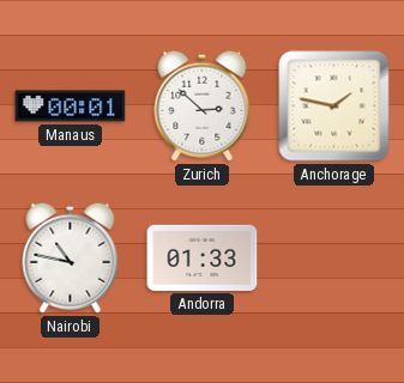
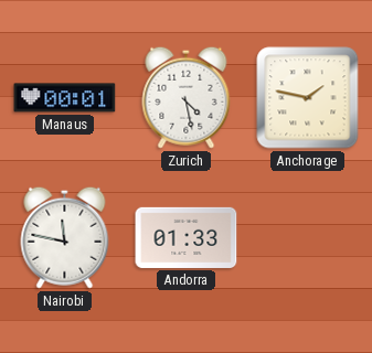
Zurich: 2:52 -> 4:28 (187, 97)
Nairobi: 10:47 -> 11:47 (65, 237)
